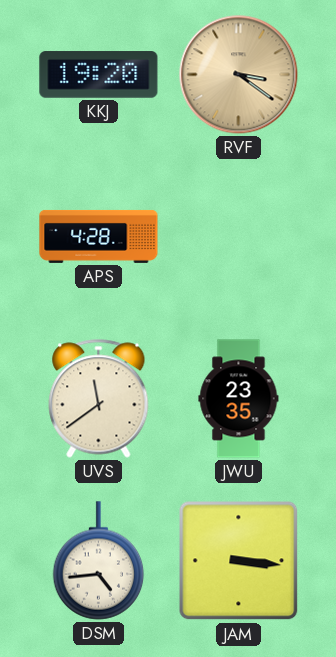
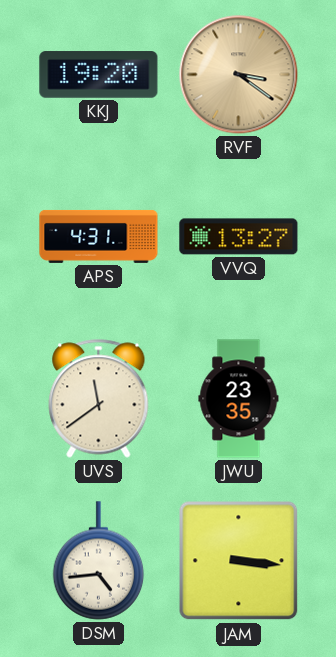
APS: 4:28 -> 4:31 (99, 236)
VVQ: none -> 13:27 (239, 237)
